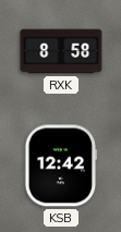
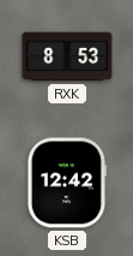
RXK: 8:58 -> 8:53 (67, 56)
